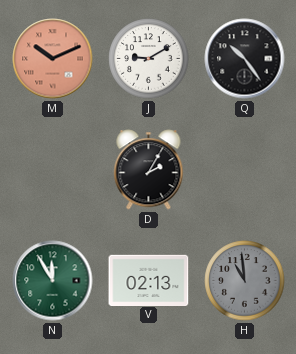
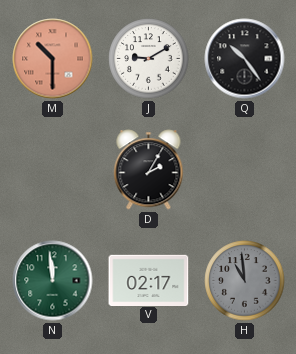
M: 10:11 -> 10:30 (53, 59)
N: 11:55 -> 11:59 (53, 281)
V: 02:13 -> 02:17 (149, 280)
